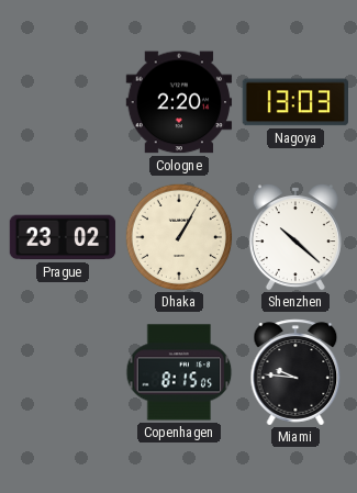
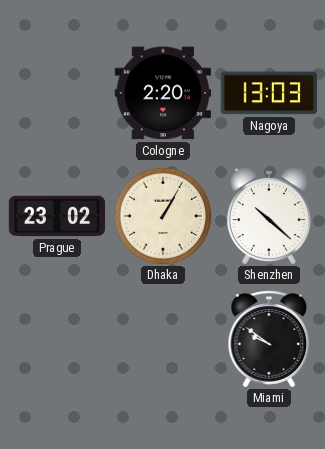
Copenhagen: 8:15 -> none (179, 372)
Miami: 9:46 -> 9:51 (269, 339)
